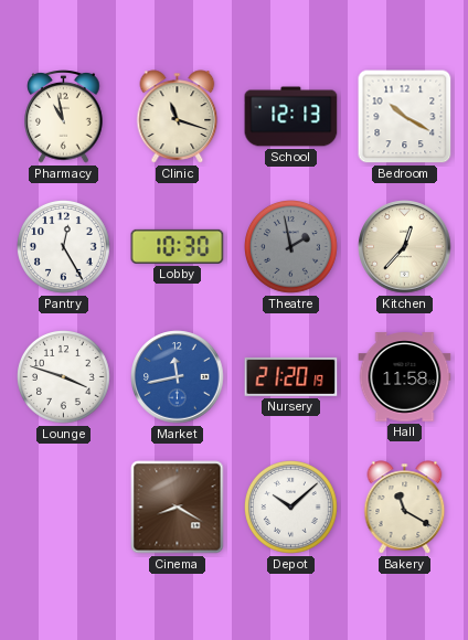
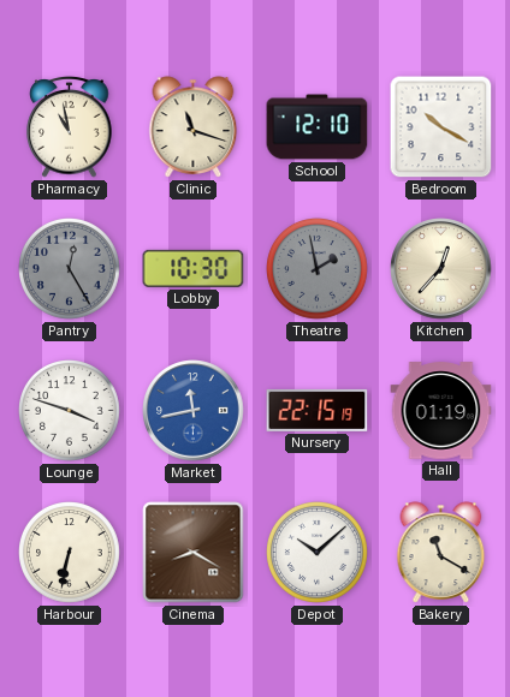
School: 12:13 -> 12:10 (318, 127)
Pantry dial: white -> grey (70, 269)
Nursery: 21:20 -> 22:15 (318, 410)
Hall: 11:58 -> 01:19 (441, 411)
Harbour: none -> 6:32 (70, 553)
